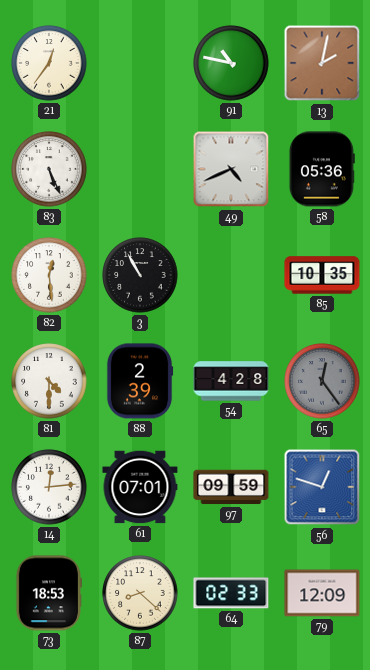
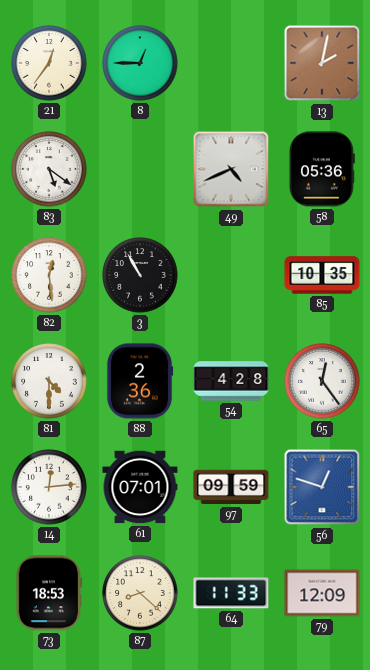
8: none -> 12:45 (140, 63)
91: 10:47 -> none (231, 63)
83: 5:26 -> 5:21 (49, 169)
88: 2:39 -> 2:36 (140, 381)
65 dial: grey -> white (322, 381)
64: 02:33 -> 11:33 (231, 593)
